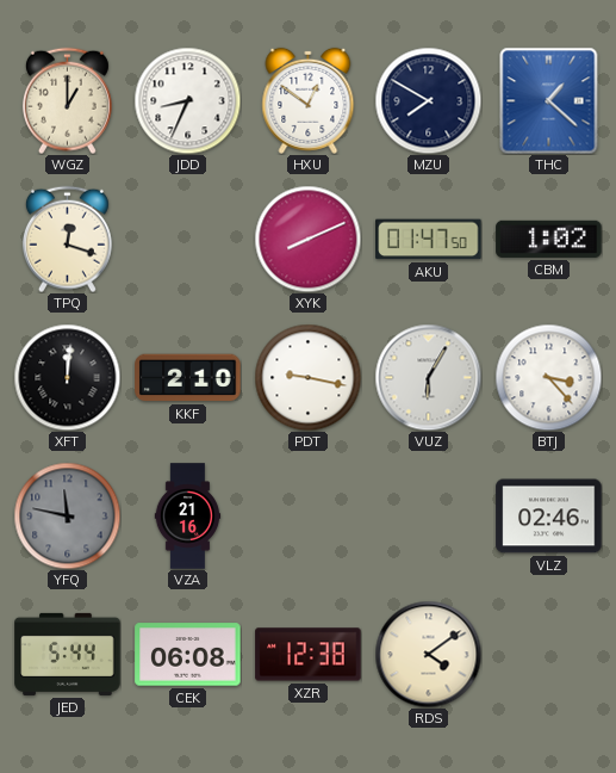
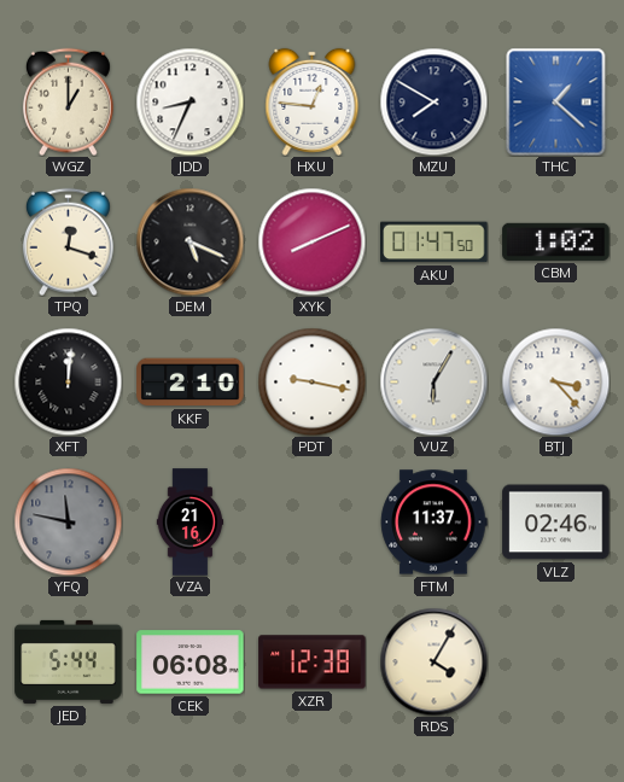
HXU: 12:51 -> 12:46 (313, 101)
DEM: none -> 5:19 (189, 241)
FTM: none -> 11:37 (435, 523)
RDS: 4:09 -> 4:05 (433, 661)
